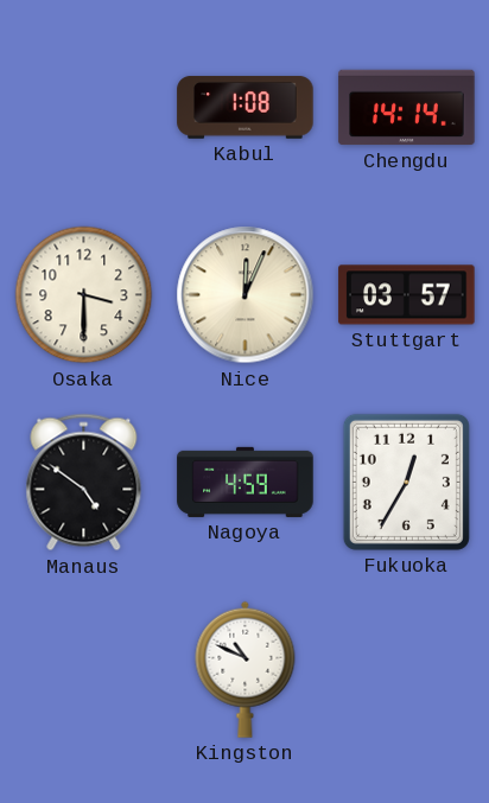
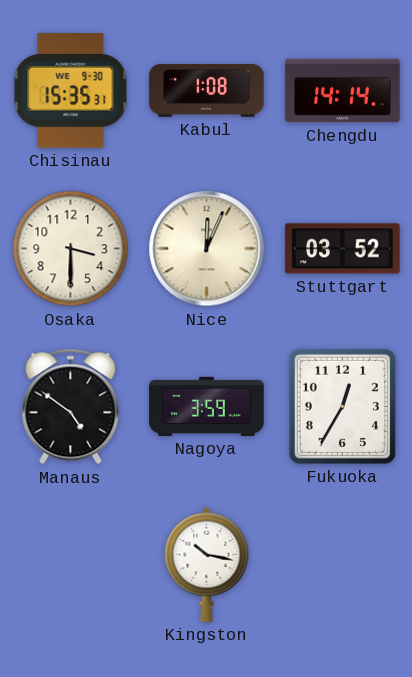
Chisinau: none -> 15:35 (71, 91)
Stuttgart: 03:57 -> 03:52 (343, 249)
Nagoya: 4:59 -> 3:59 (207, 406)
Kingston: 10:49 -> 10:17 (207, 564)
